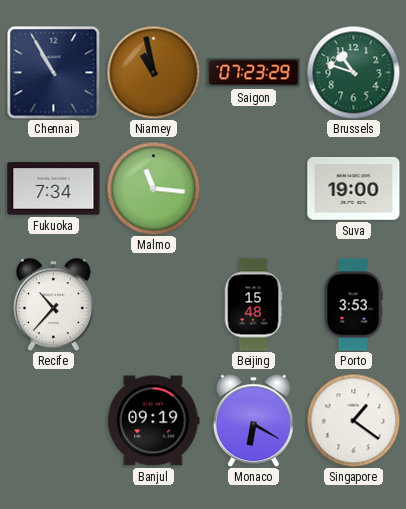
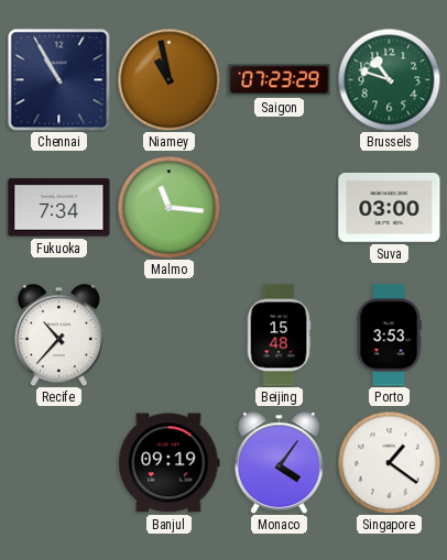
Suva: 19:00 -> 03:00 (390, 208)
Monaco: 6:20 -> 4:06 (279, 462)
